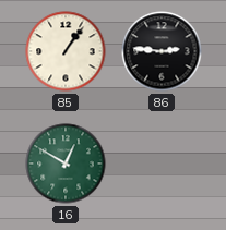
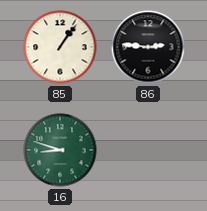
16: 12:50 -> 8:48 (60, 150)
